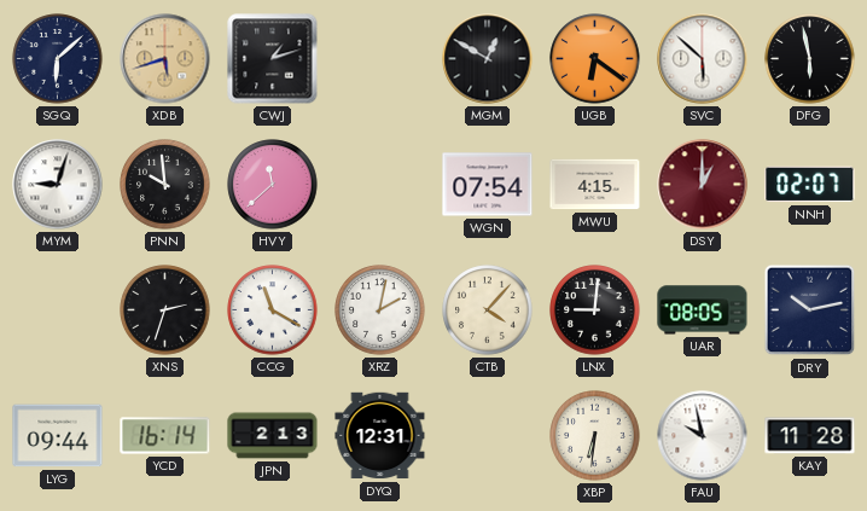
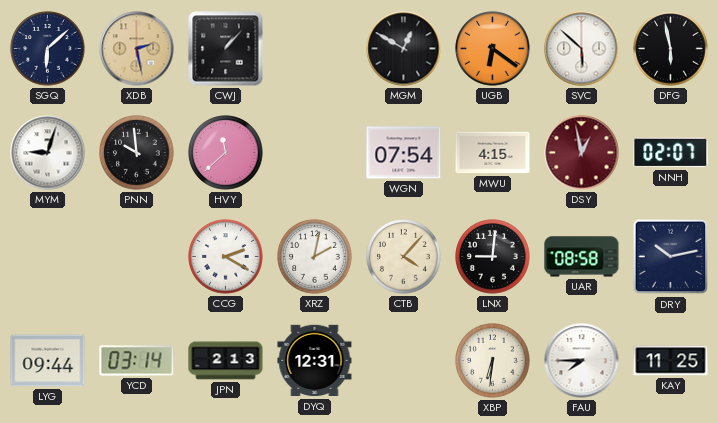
XDB: 5:42 -> 2:28 (137, 49)
CWJ: 1:12 -> 1:07 (226, 49)
DSY: 1:00 -> 12:58 (582, 153)
XNS: 2:33 -> none (165, 310)
CCG: 11:20 -> 2:20 (226, 257)
UAR: 08:05 -> 08:58 (582, 257)
YCD: 16:14 -> 03:14 (137, 361)
FAU: 9:58 -> 7:45 (582, 361)
KAY: 11:28 -> 11:25 (671, 361)
